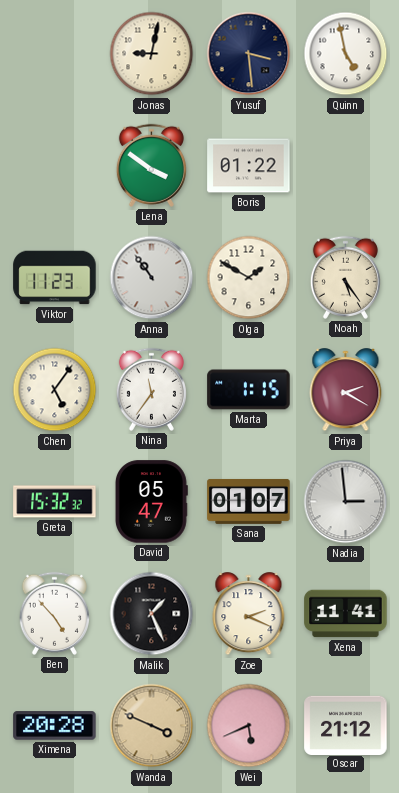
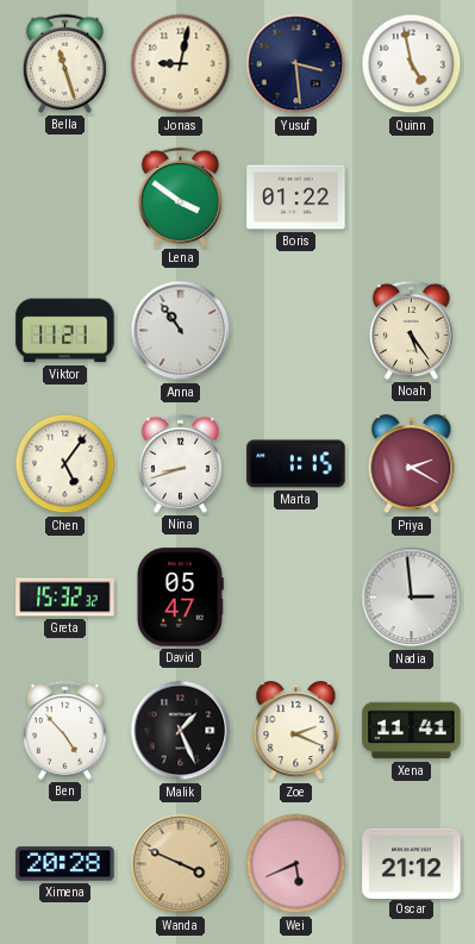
Bella: none -> 11:27 (64, 63)
Viktor: 11:23 -> 11:21 (65, 331)
Olga: 1:50 -> none (249, 278)
Nina: 11:36 -> 8:42 (180, 463)
Sana: 01:07 -> none (249, 501)
